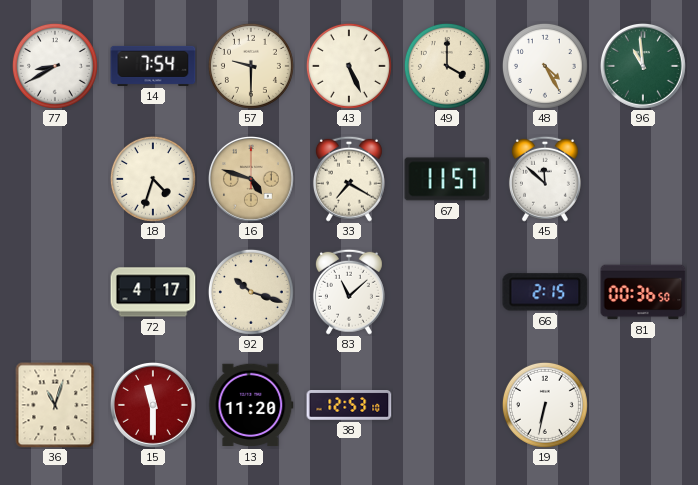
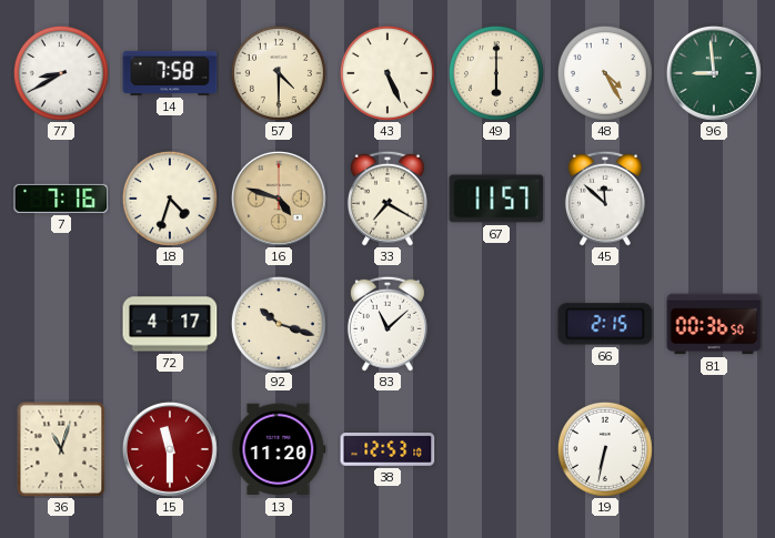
14: 7:54 -> 7:58 (170, 73)
57: 9:30 -> 4:30 (279, 73)
49: 4:00 -> 6:00 (496, 73)
96: 10:59 -> 8:59 (715, 74)
7: none -> 7:16 (61, 199)
